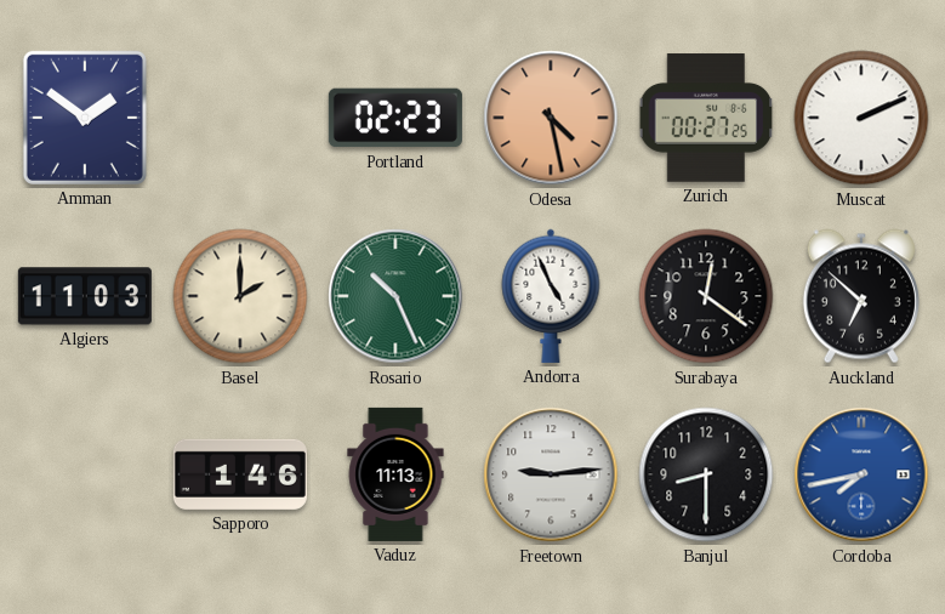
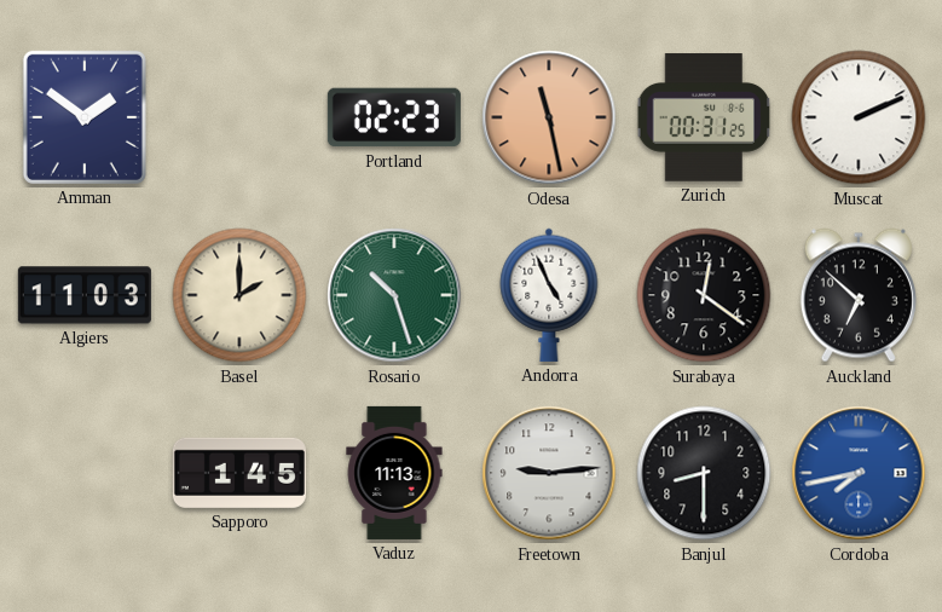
Odesa: 4:28 -> 11:28 (549, 117)
Zurich: 00:27 -> 00:31 (704, 117)
Rosario: 10:26 -> 10:27 (394, 295)
Sapporo: 1:46 -> 1:45 (239, 473)
